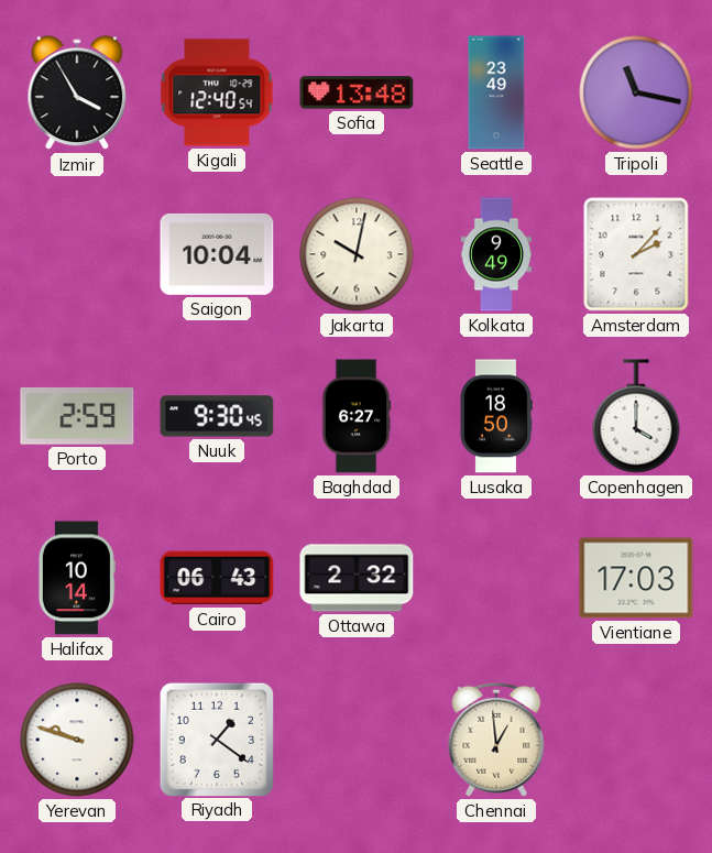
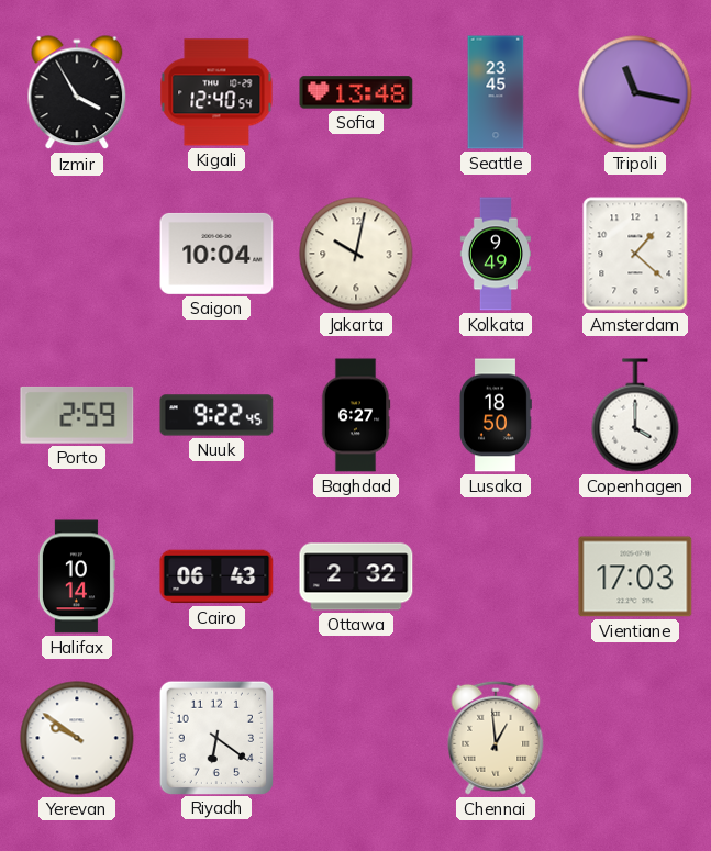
Seattle: 23:49 -> 23:45 (496, 92)
Amsterdam: 2:07 -> 1:22 (635, 254)
Nuuk: 9:30 -> 9:22 (216, 415)
Yerevan: 9:48 -> 9:51 (77, 738)
Riyadh: 1:21 -> 6:21 (215, 737)
